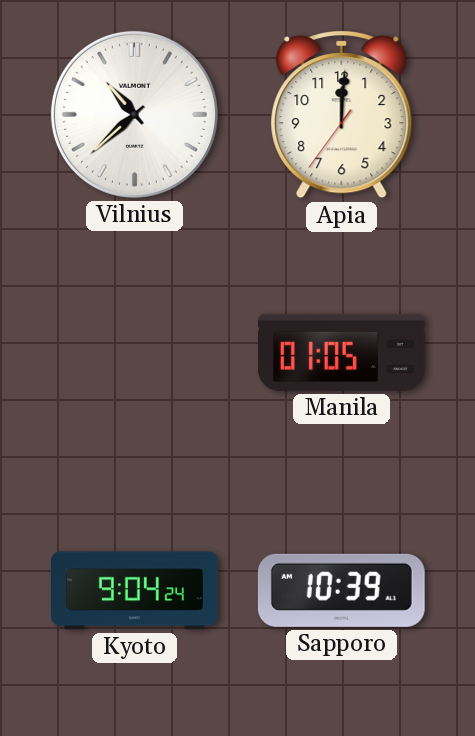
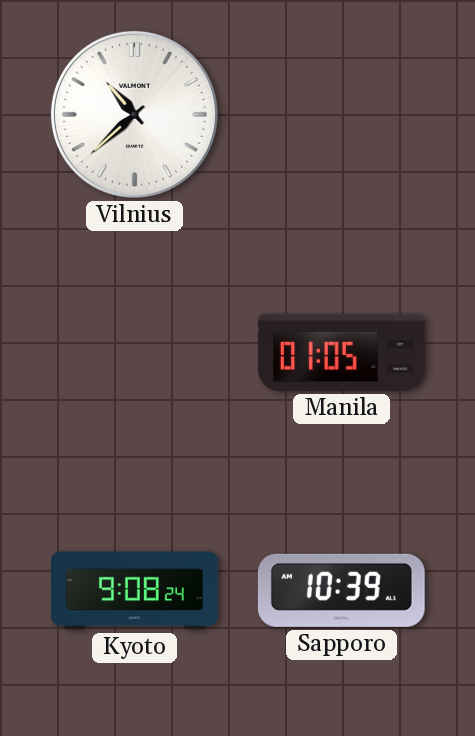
Apia: 12:00 -> none (342, 115)
Kyoto: 9:04 -> 9:08 (135, 591)
